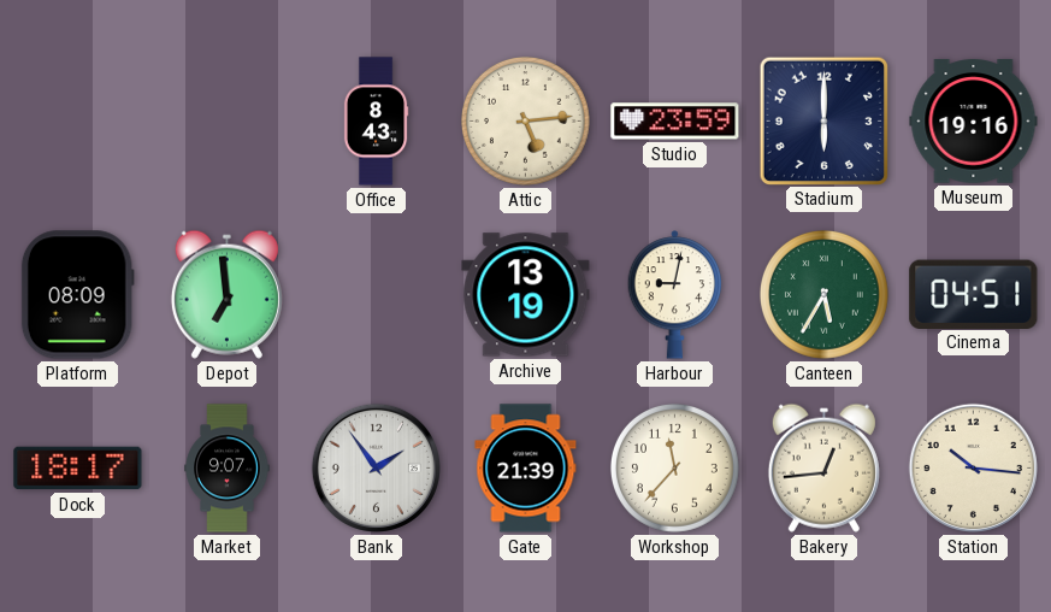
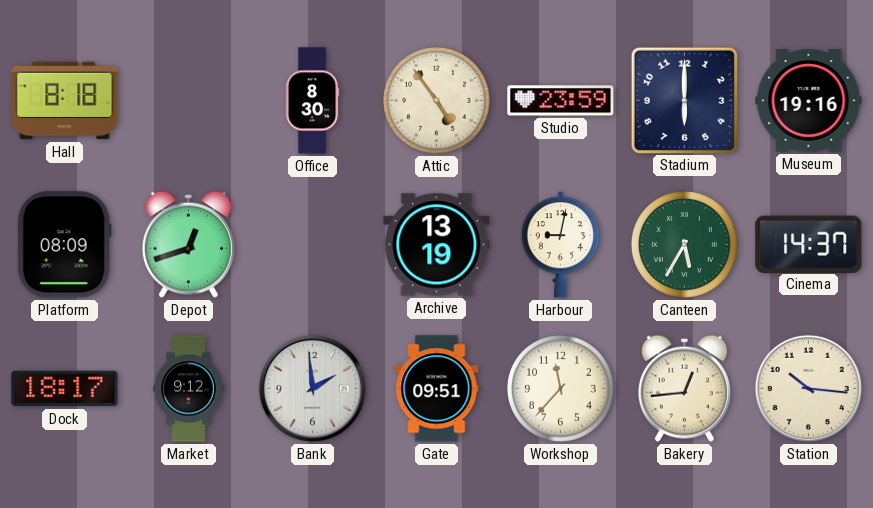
Hall: none -> 8:18 (65, 101)
Office: 8:43 -> 8:30 (312, 101)
Attic: 5:14 -> 4:54 (436, 100)
Depot: 6:59 -> 12:42 (188, 244)
Cinema: 04:51 -> 14:37 (809, 244)
Market: 9:07 -> 9:12 (189, 389)
Bank: 1:54 -> 1:59 (312, 388)
Gate: 21:39 -> 09:51 (437, 389)
